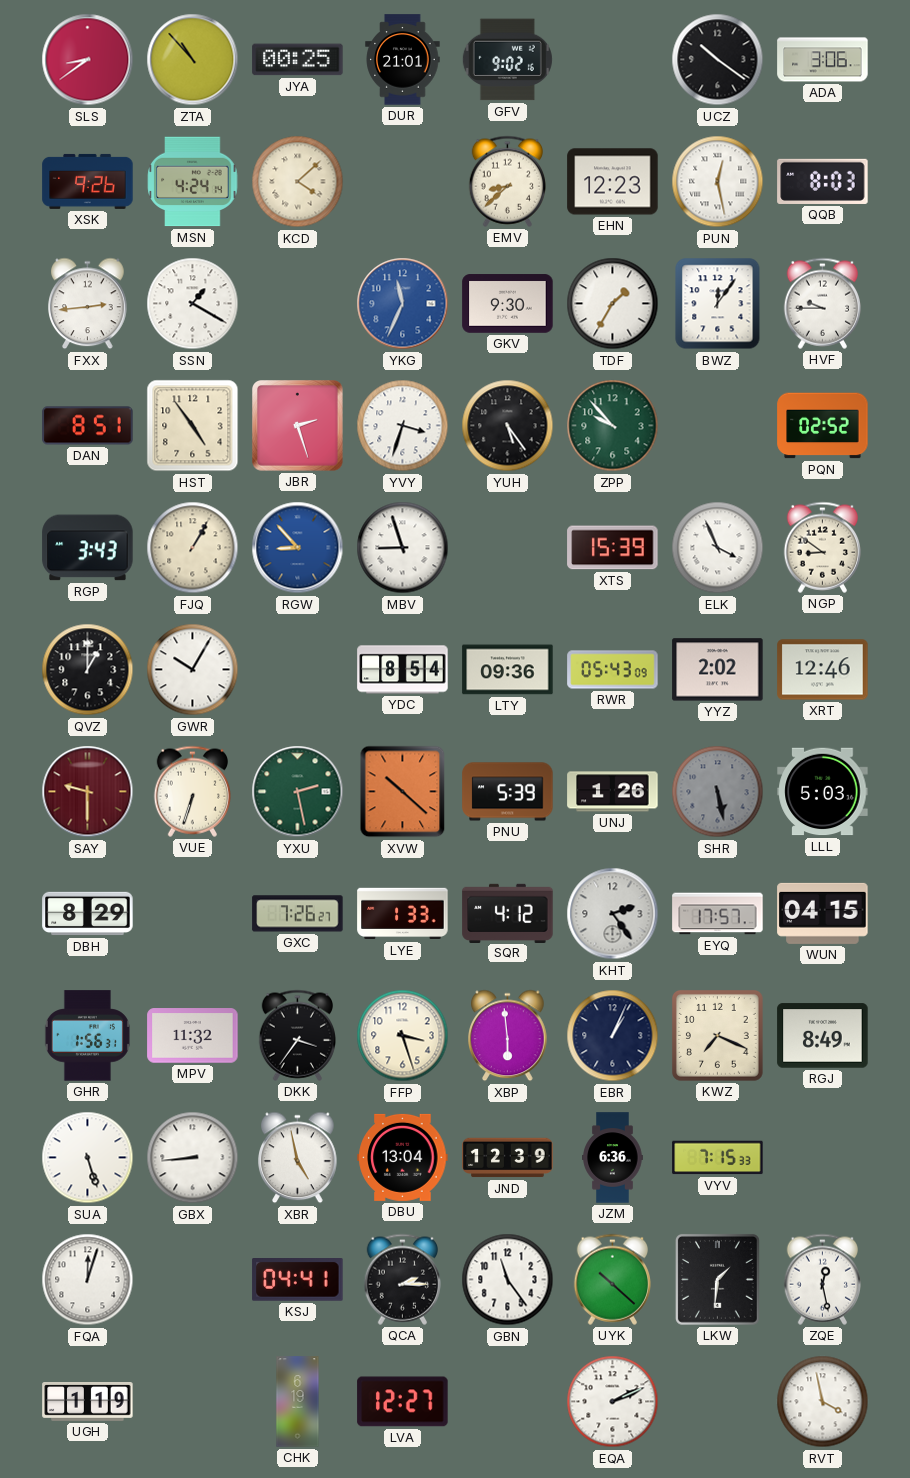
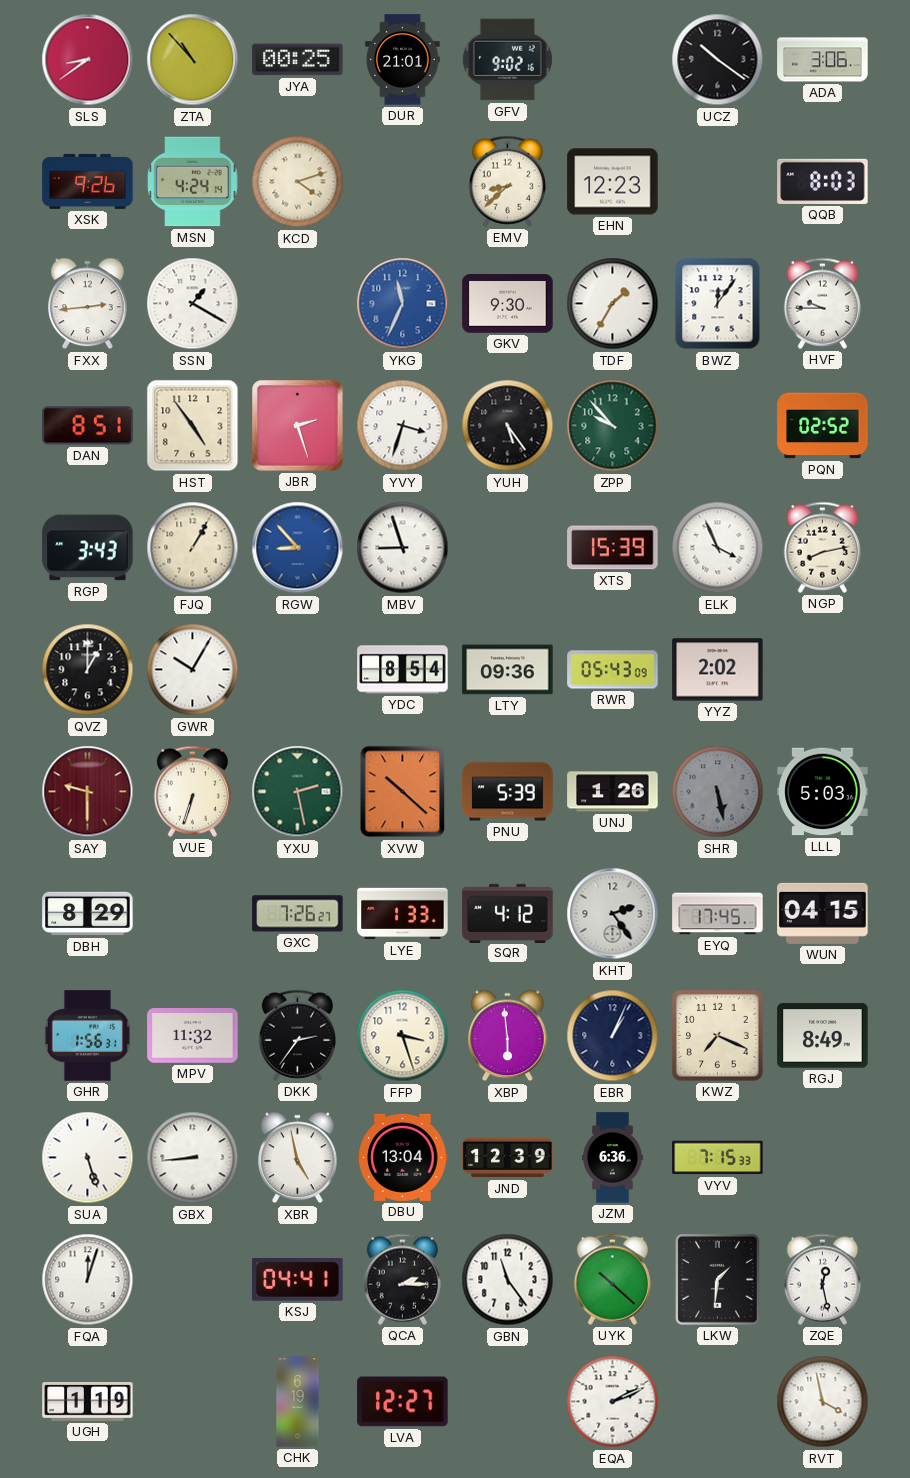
KCD: 4:08 -> 4:12 (298, 182)
PUN: 12:28 -> none (718, 182)
NGP: 8:51 -> 8:13 (822, 547)
XRT: 12:46 -> none (823, 670)
EYQ: 17:57 -> 17:45 (718, 914)
DKK: 3:36 -> 2:36 (297, 1035)
